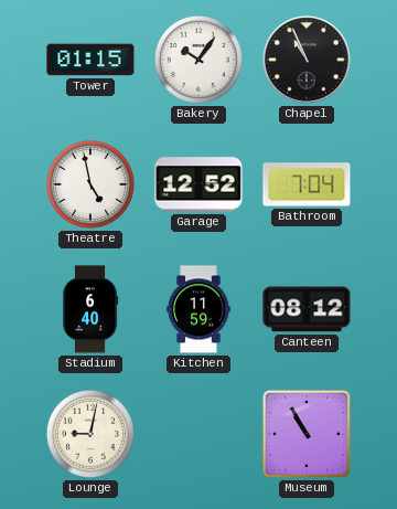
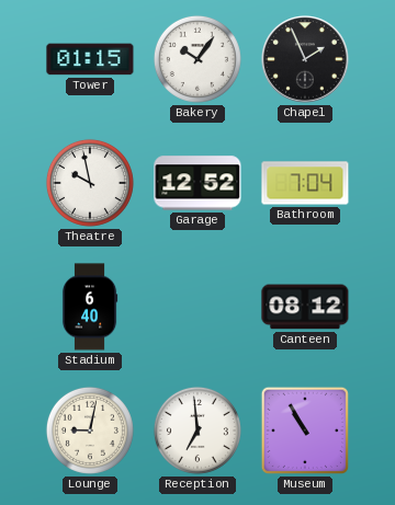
Chapel: 10:56 -> 1:56 (305, 59)
Theatre: 4:58 -> 9:58 (90, 183)
Kitchen: 11:59 -> none (198, 309)
Reception: none -> 6:59 (198, 431)
